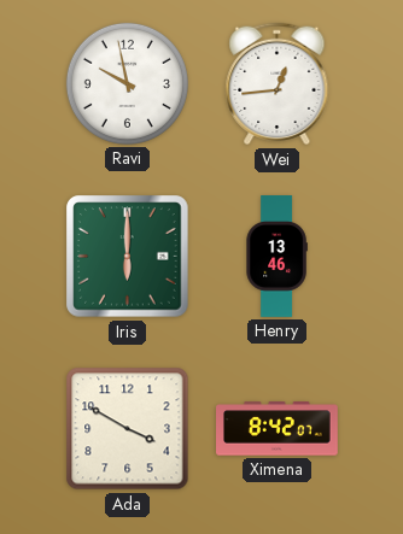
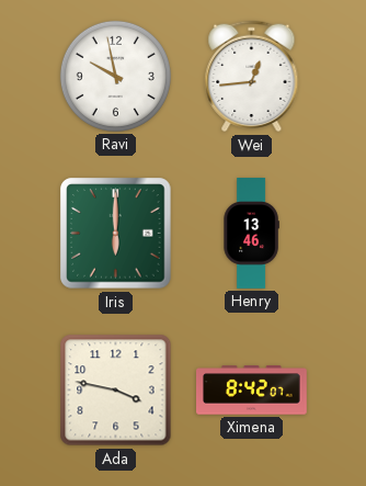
Ada: 3:50 -> 3:47 (116, 391)
